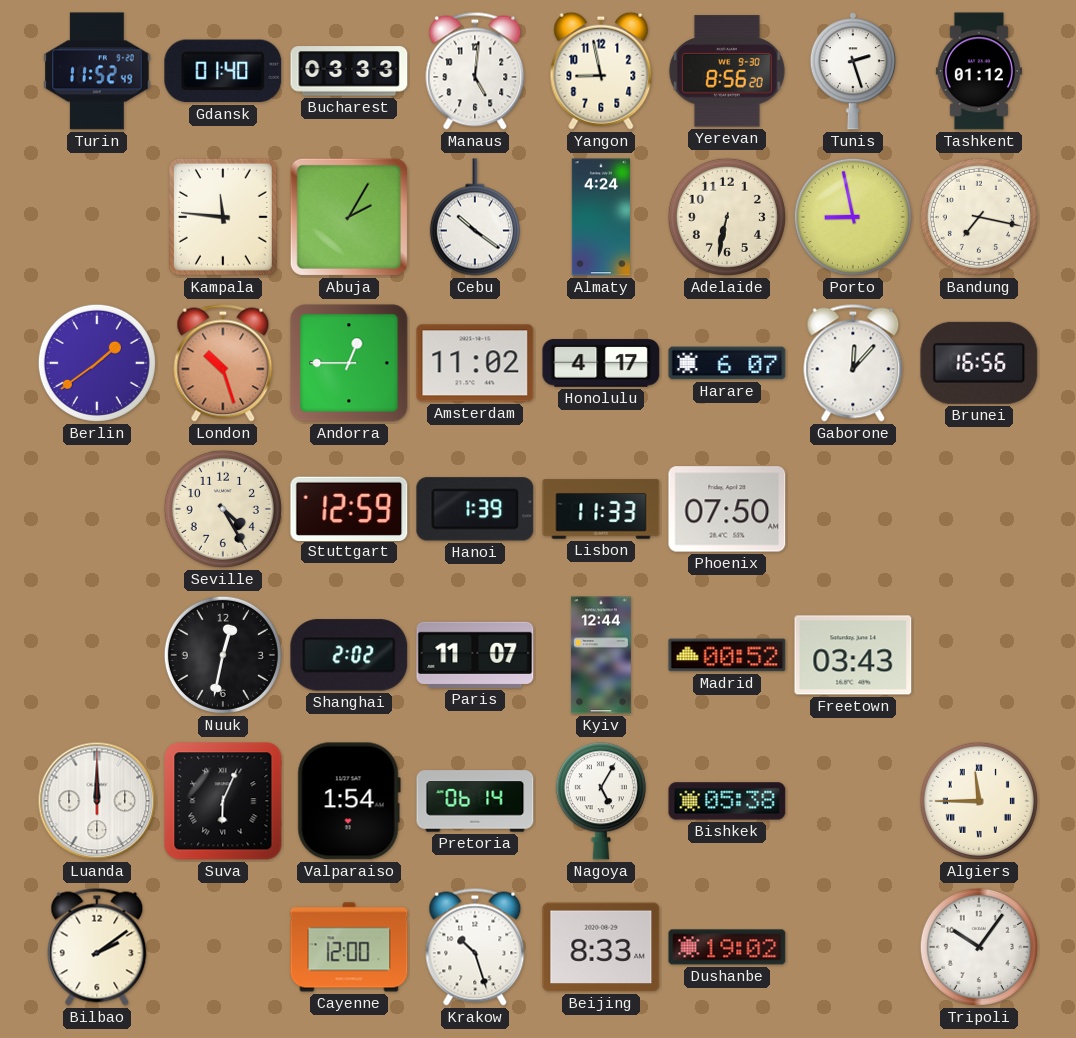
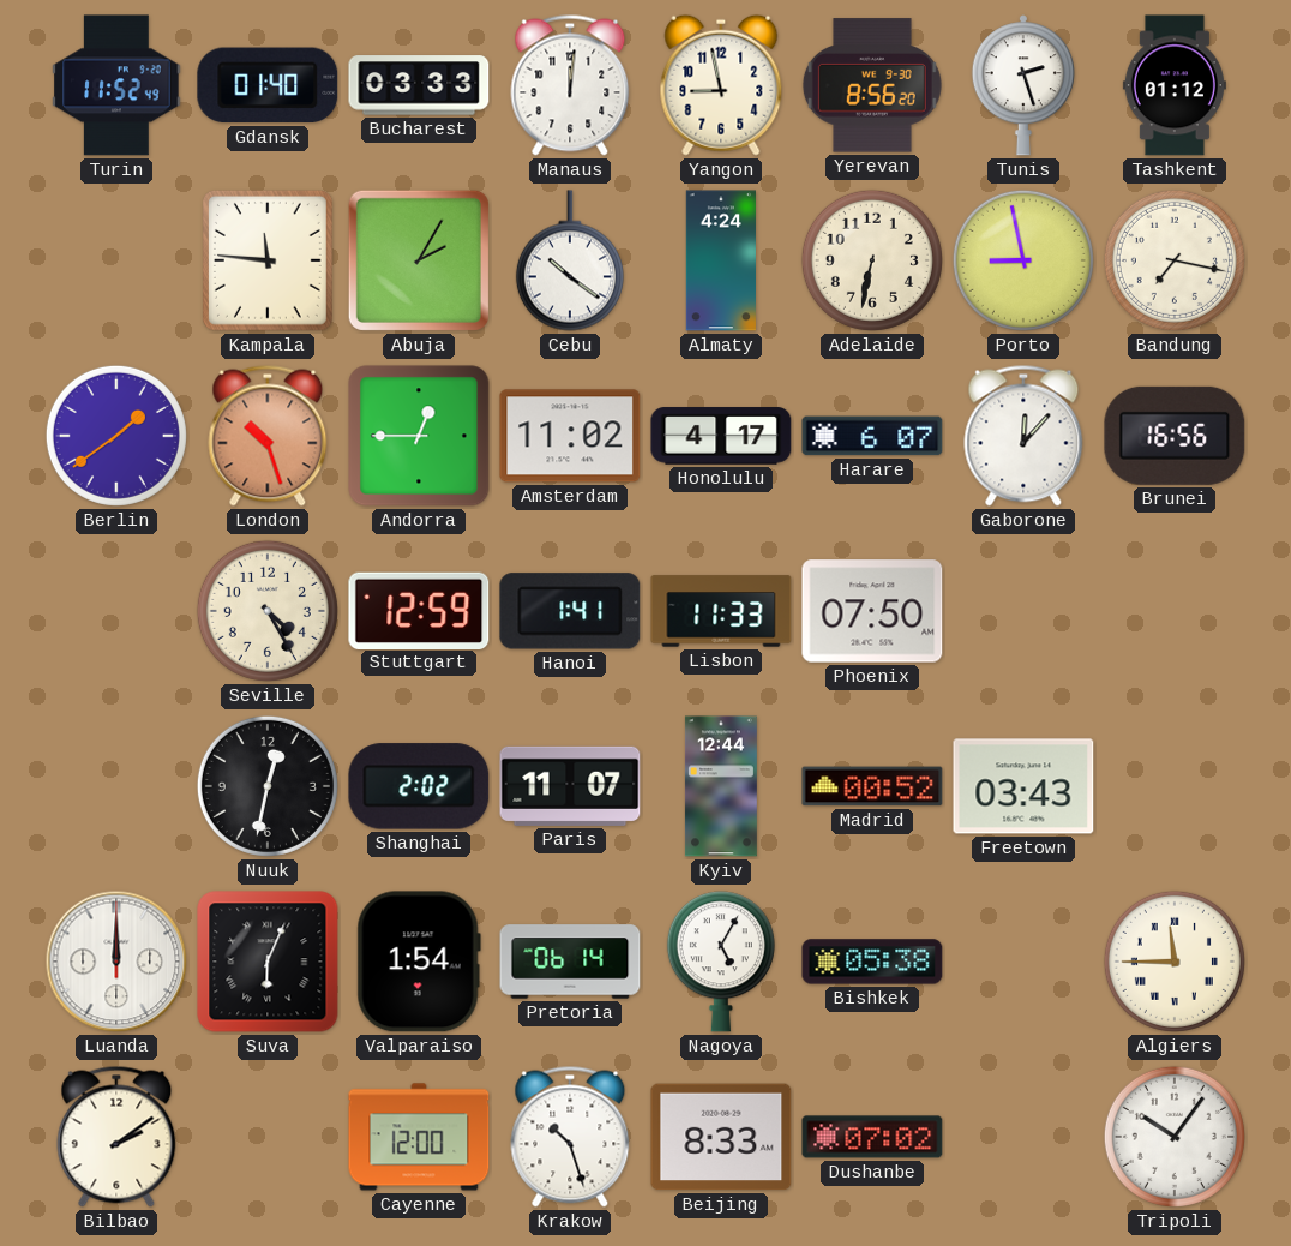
Manaus: 5:01 -> 12:01 (570, 85)
Hanoi: 1:39 -> 1:41 (570, 611)
Dushanbe: 19:02 -> 07:02 (872, 1137)
